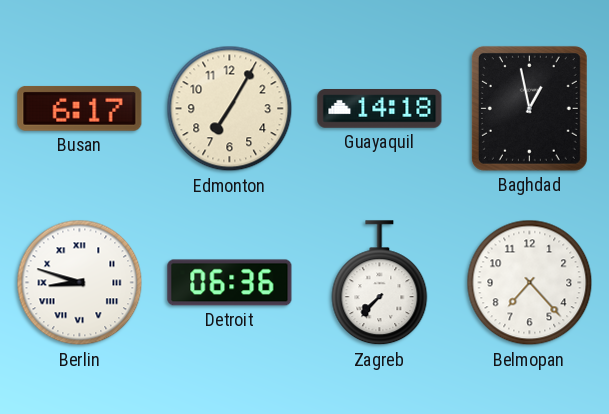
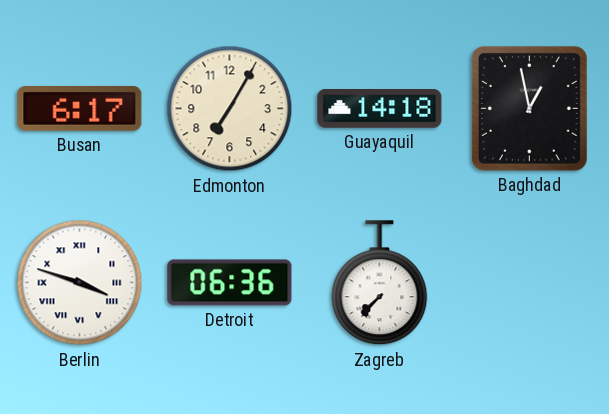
Berlin: 8:48 -> 3:48 (80, 283)
Belmopan: 7:23 -> none (530, 283)
